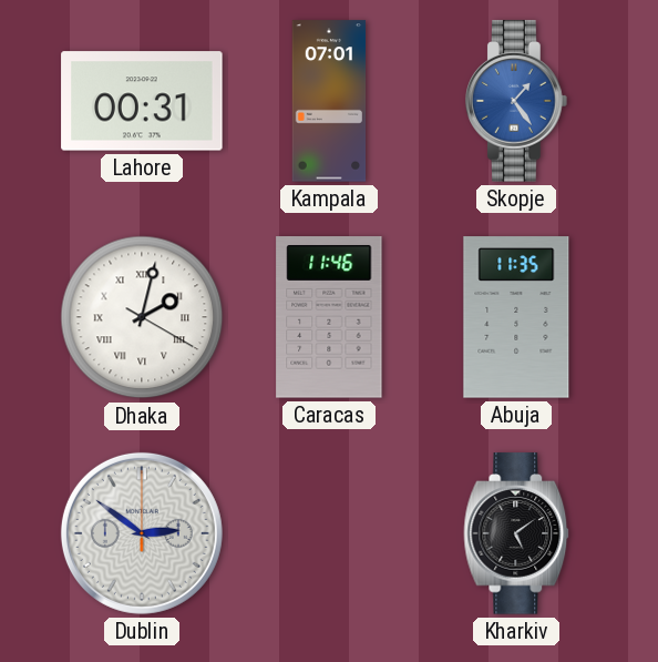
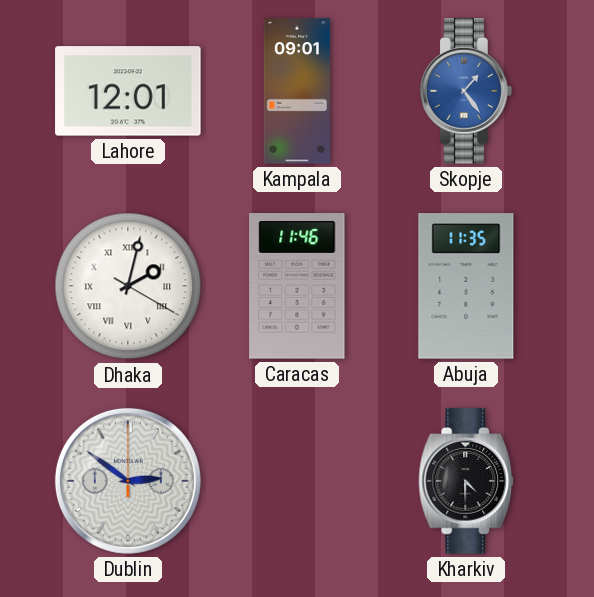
Lahore: 00:31 -> 12:01 (128, 91)
Kampala: 07:01 -> 09:01 (297, 91)
Kharkiv: 5:09 -> 4:30 (466, 481)
